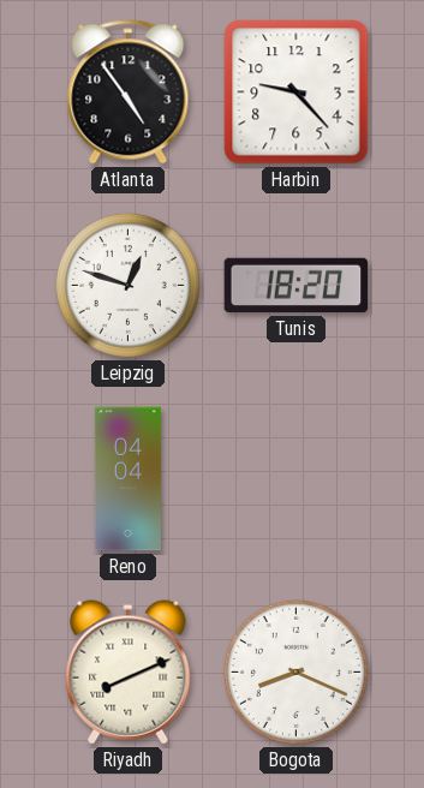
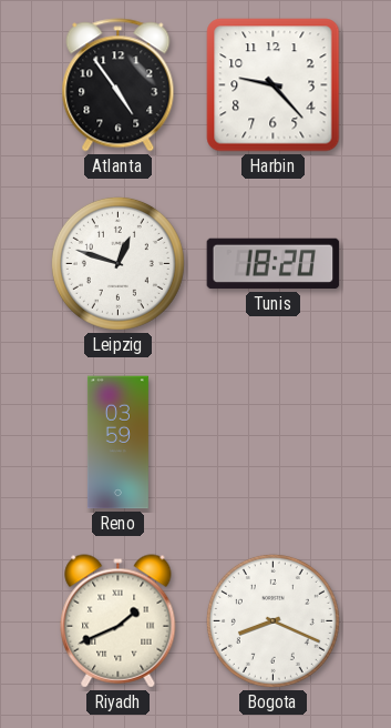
Reno: 04:04 -> 03:59 (117, 443)
Riyadh: 8:11 -> 1:41 (119, 621)
